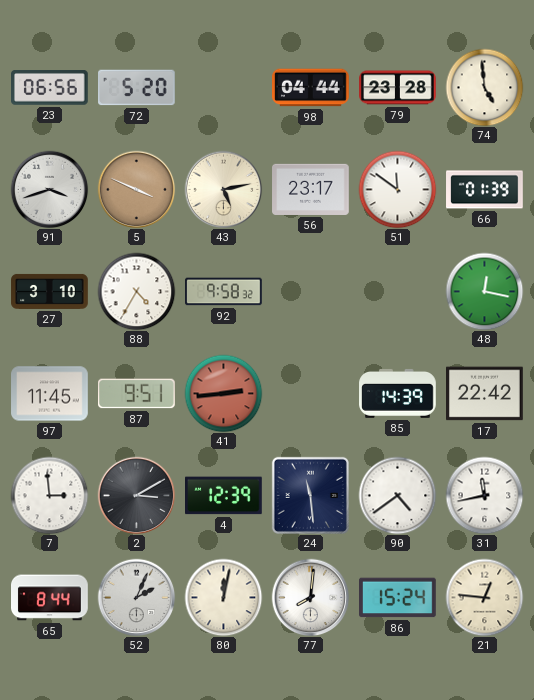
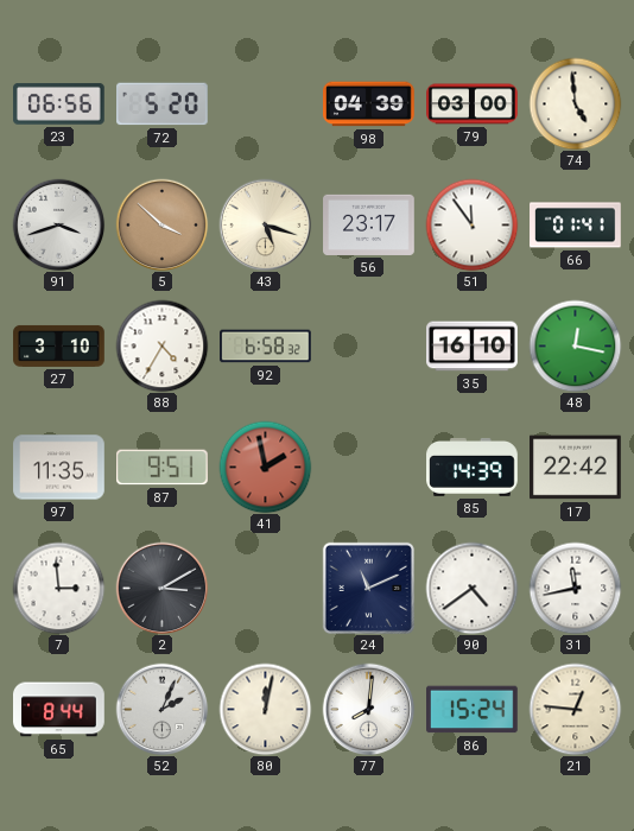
98: 04:44 -> 04:39 (369, 104)
79: 23:28 -> 03:00 (473, 104)
5: 3:49 -> 3:52 (161, 224)
43: 5:13 -> 5:18 (265, 224)
51: 11:51 -> 11:54 (471, 224)
66: 01:39 -> 01:41 (576, 226)
92: 9:58 -> 6:58 (266, 347)
35: none -> 16:10 (473, 347)
97: 11:45 -> 11:35 (59, 468)
41: 2:44 -> 1:58 (265, 467)
4: 12:39 -> none (224, 496)
24: 11:29 -> 11:11 (368, 588)
